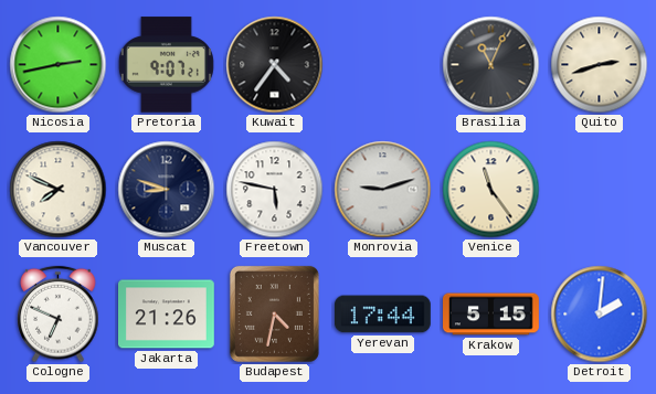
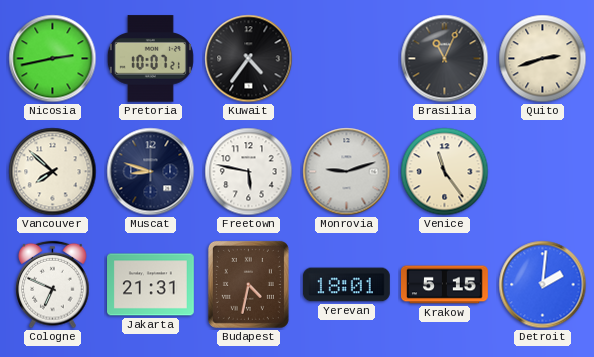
Pretoria: 9:07 -> 10:07 (150, 59)
Vancouver: 7:49 -> 7:52 (53, 172)
Jakarta: 21:26 -> 21:31 (151, 285)
Yerevan: 17:44 -> 18:01 (346, 285)
